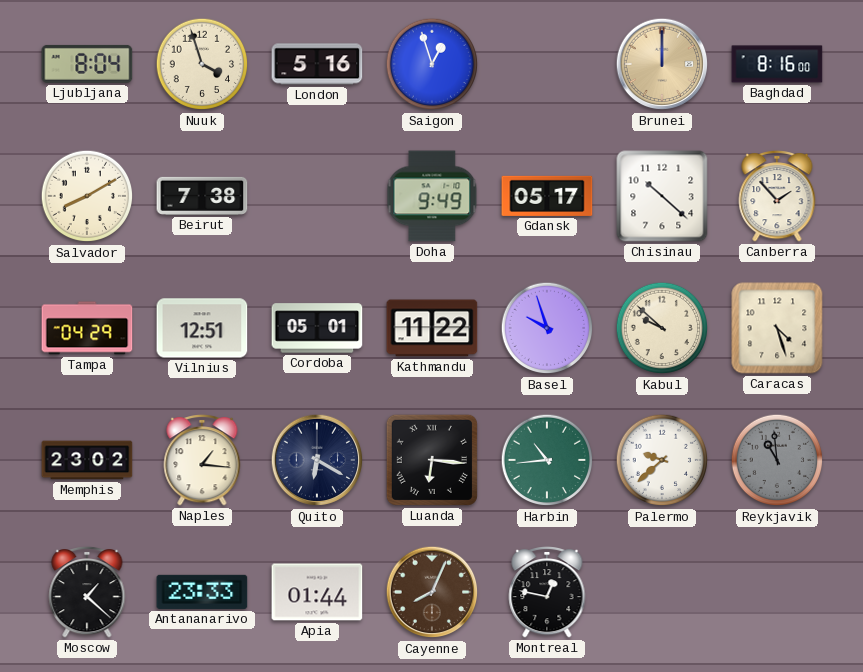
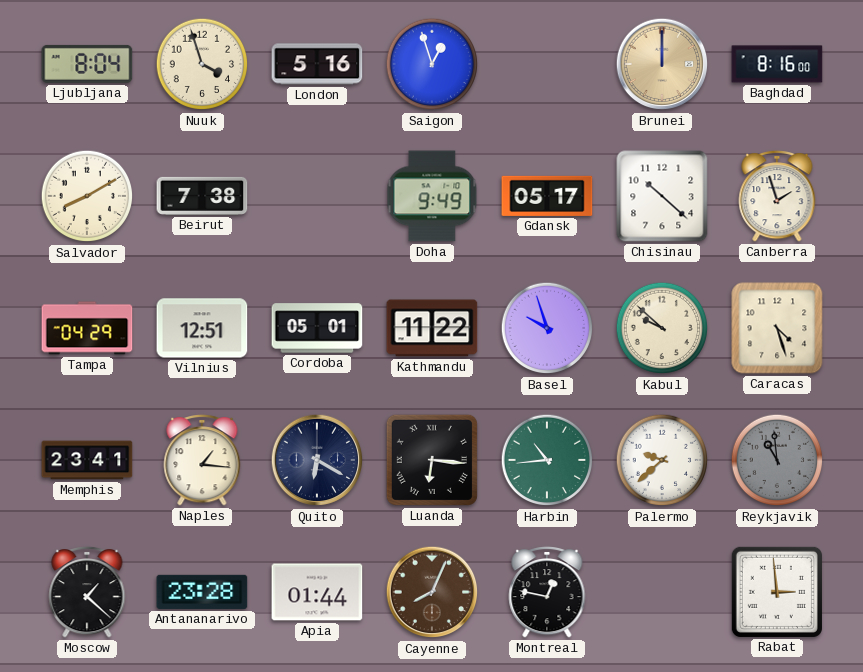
Canberra: 1:53 -> 1:57 (777, 196)
Memphis: 23:02 -> 23:41 (87, 460)
Antananarivo: 23:33 -> 23:28 (202, 592)
Rabat: none -> 2:59 (777, 592)
